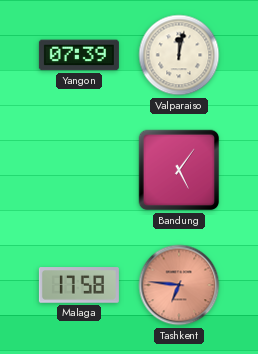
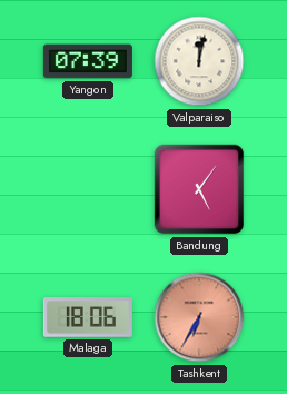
Malaga: 17:58 -> 18:06 (88, 317)
Tashkent: 6:46 -> 6:35 (199, 317)
